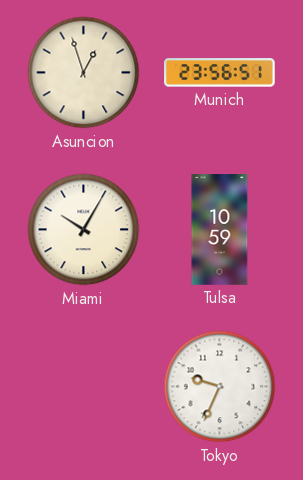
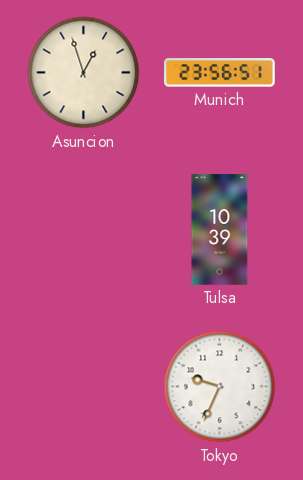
Miami: 10:05 -> none (84, 230)
Tulsa: 10:59 -> 10:39 (220, 230)
